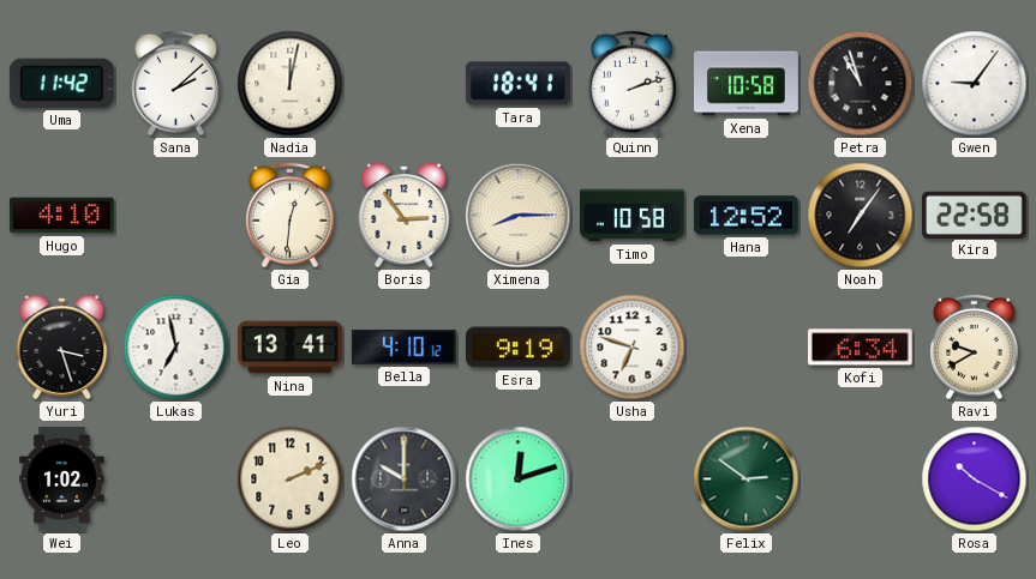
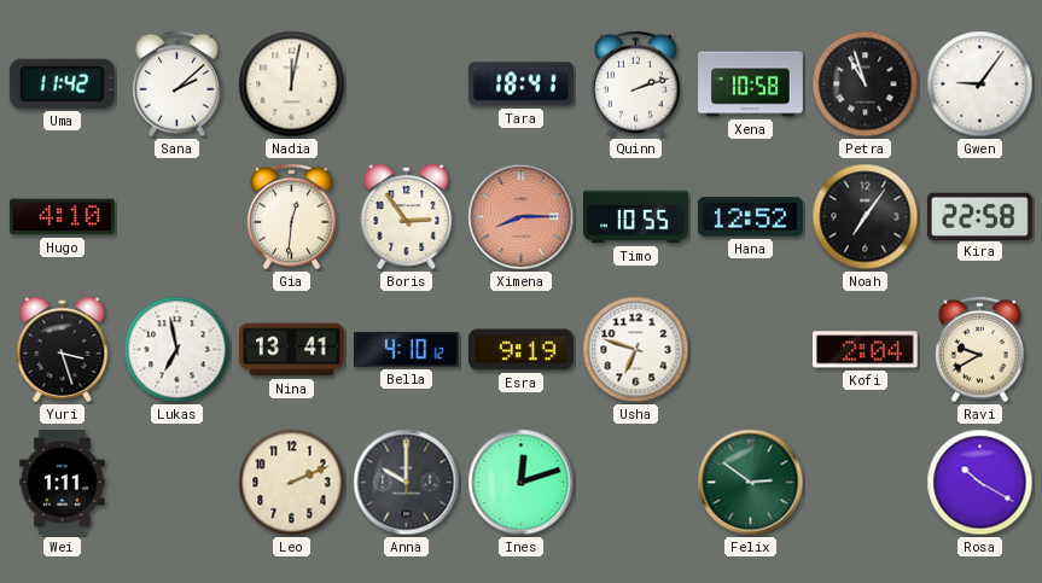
Ximena dial: cream -> salmon (522, 217)
Timo: 10:58 -> 10:55 (636, 217)
Kofi: 6:34 -> 2:04 (865, 350)
Wei: 1:02 -> 1:11 (63, 483)
